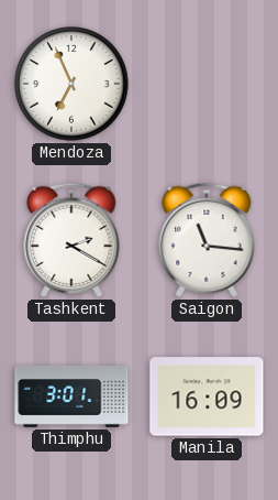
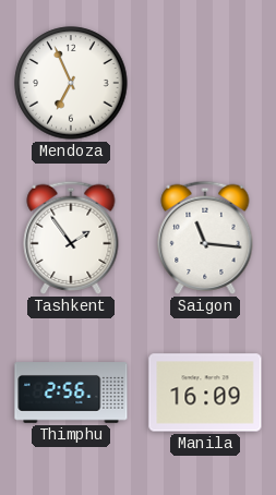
Tashkent: 2:20 -> 1:54 (71, 238)
Thimphu: 3:01 -> 2:56 (71, 393)
